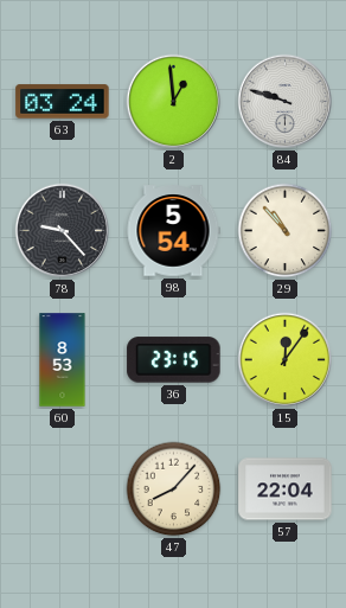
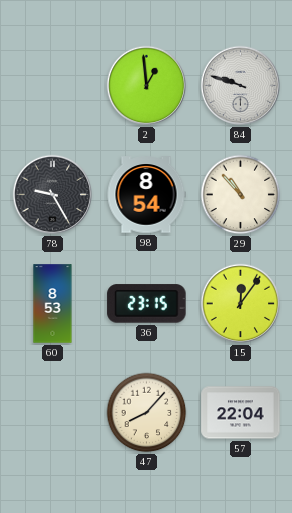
63: 03:24 -> none (63, 102)
78: 9:23 -> 9:25 (53, 195)
98: 5:54 -> 8:54 (146, 195)
